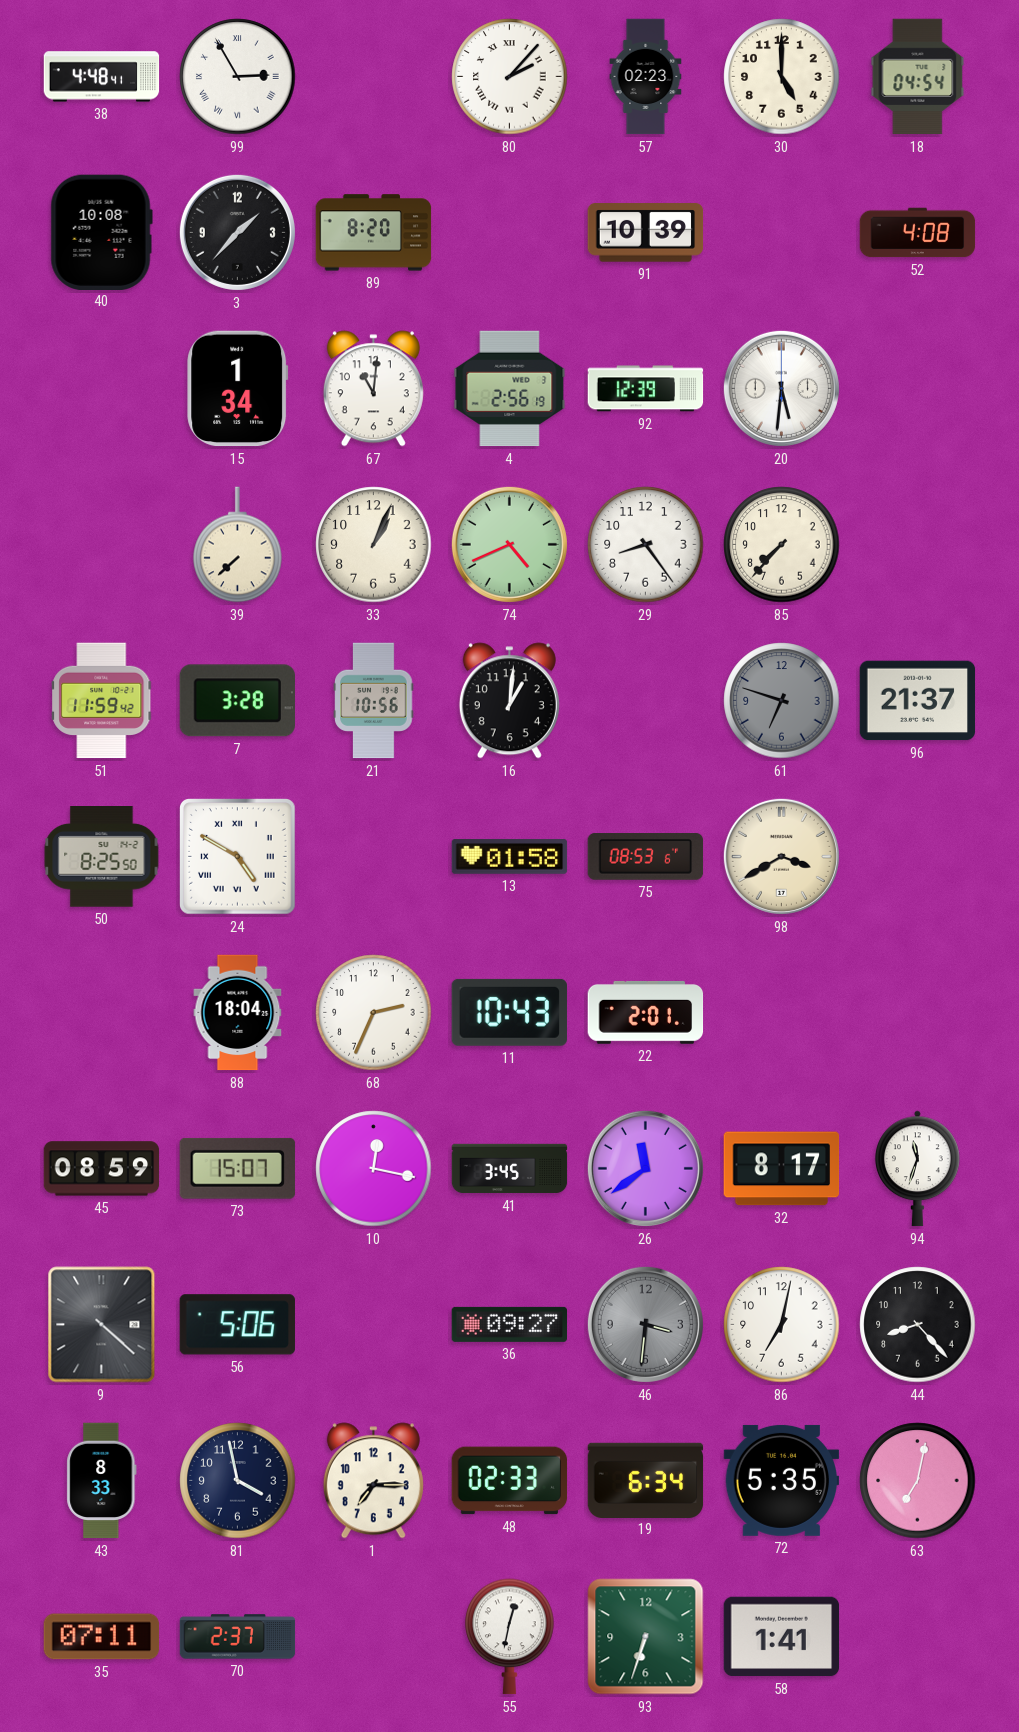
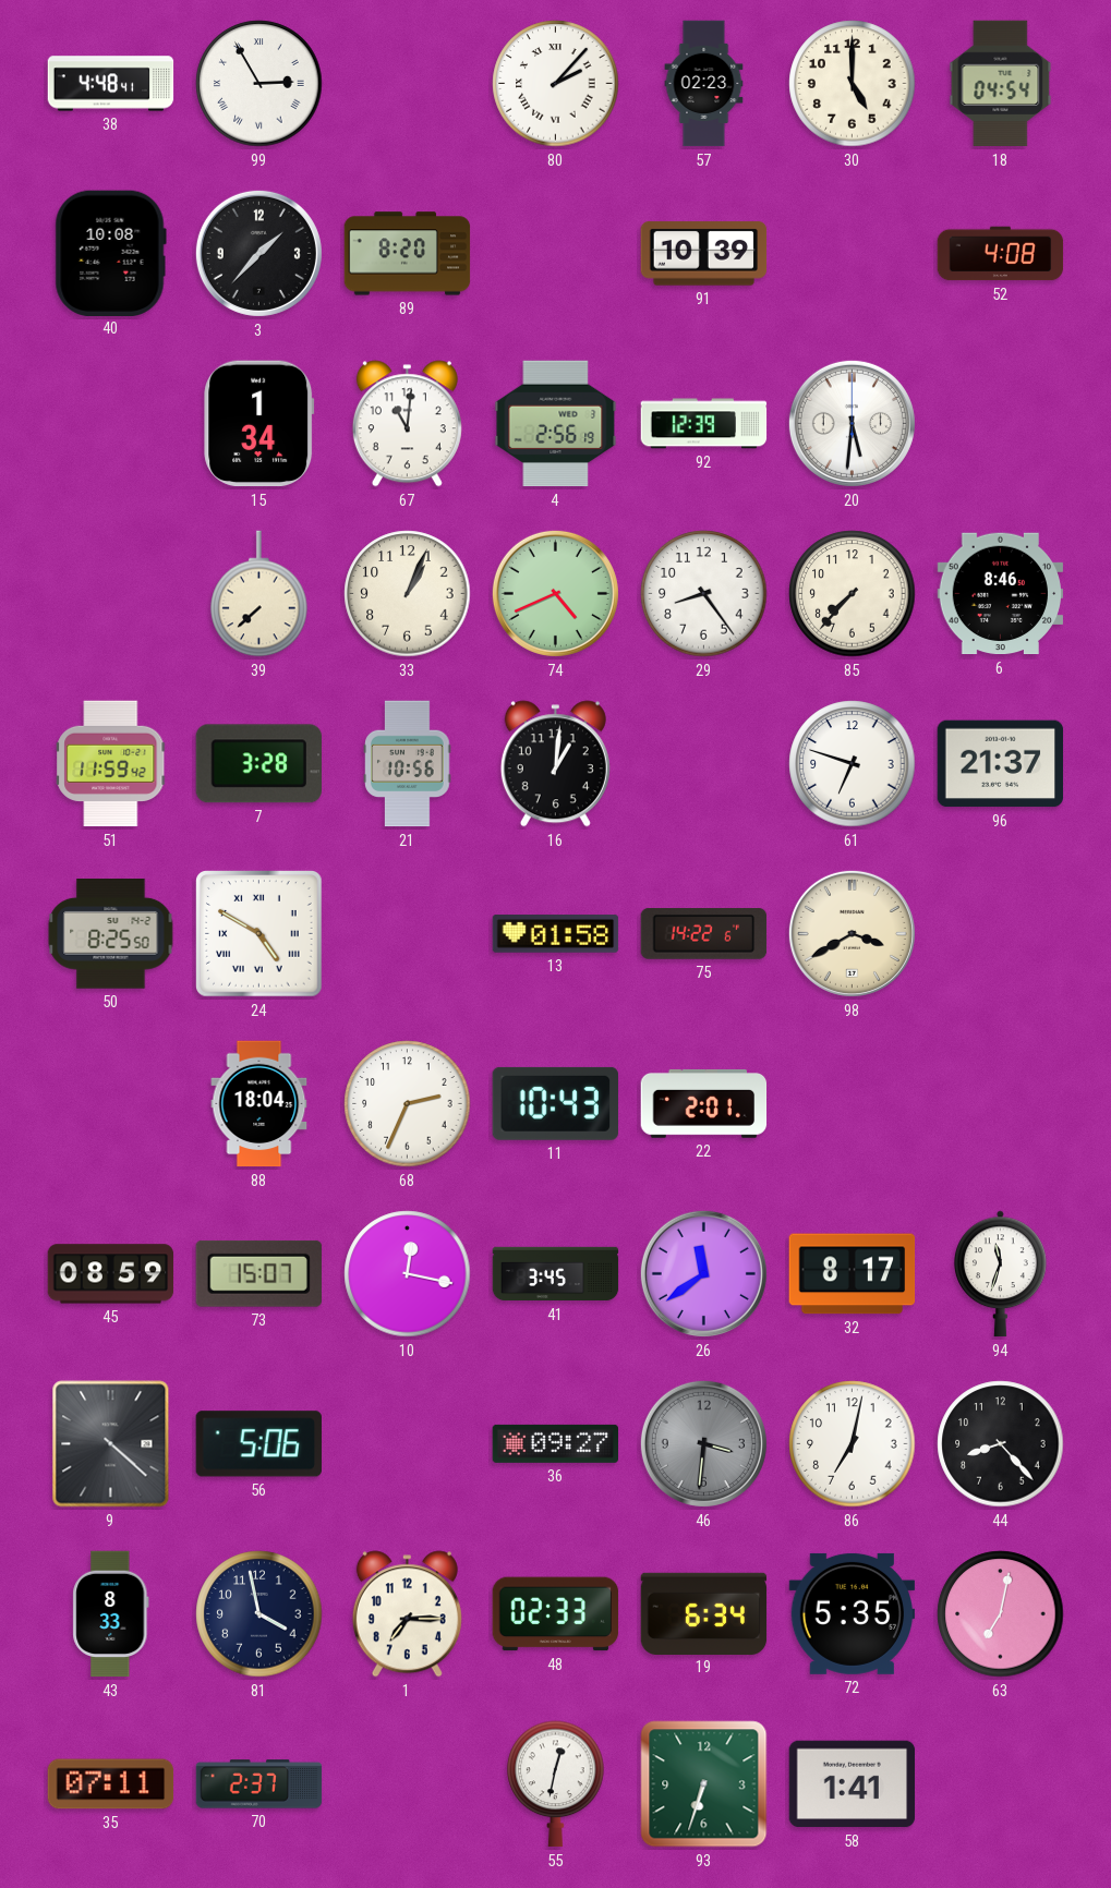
6: none -> 8:46 (1001, 594)
61 dial: grey -> white (853, 764)
75: 08:53 -> 14:22 (704, 934)
